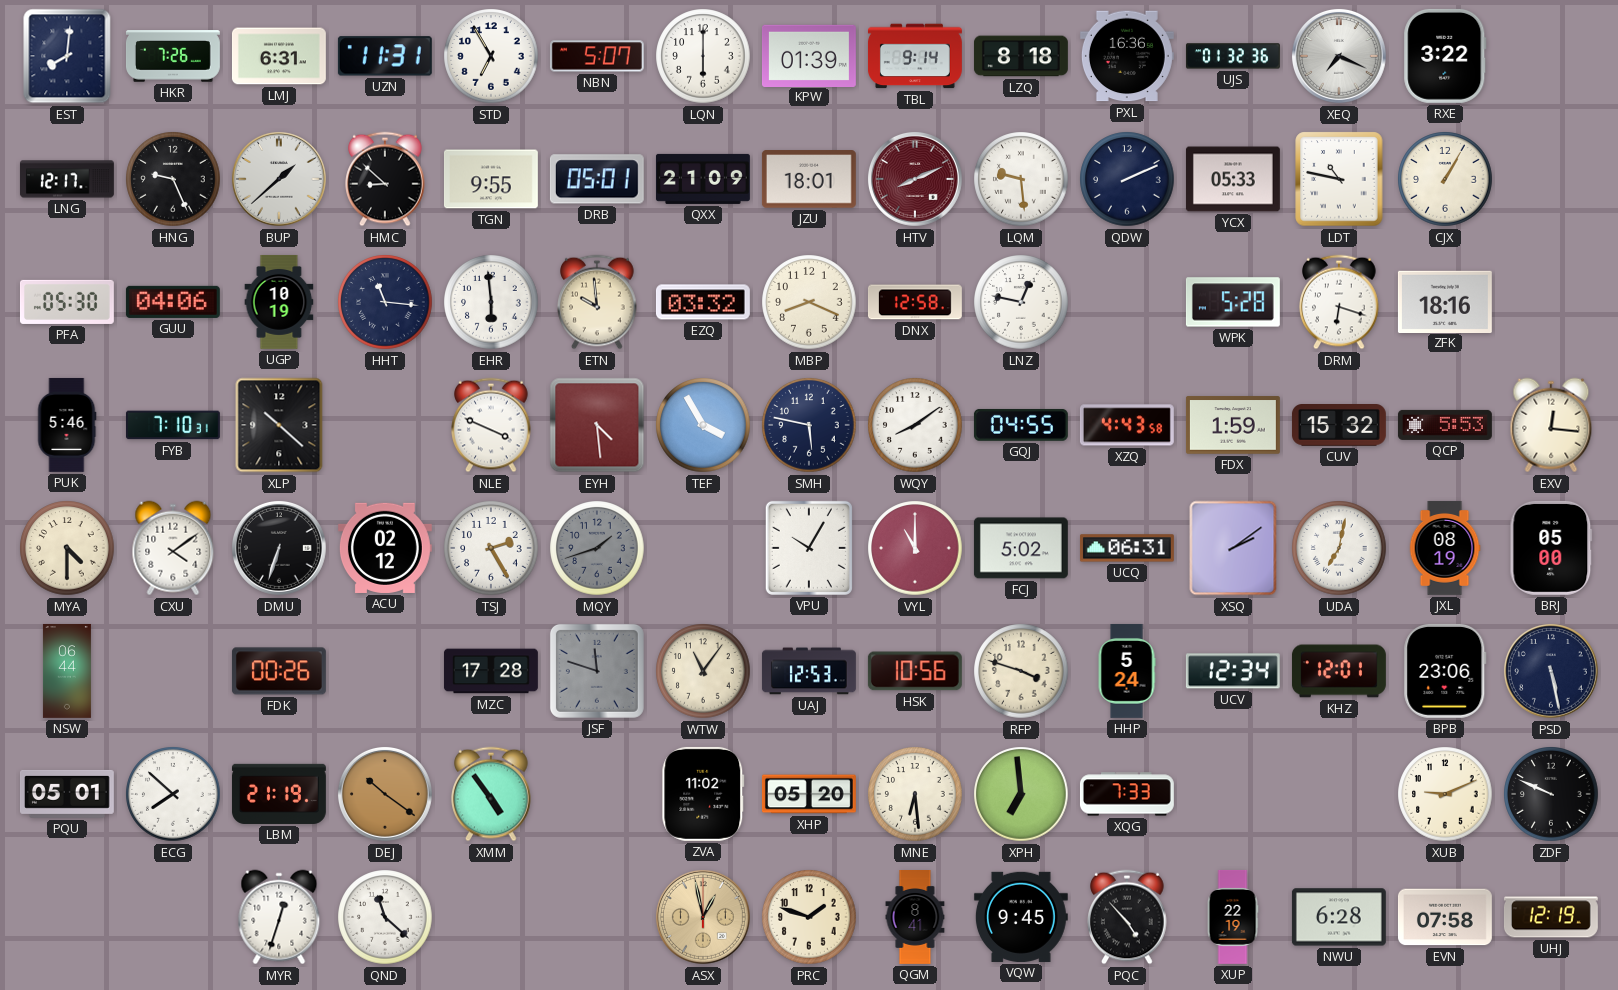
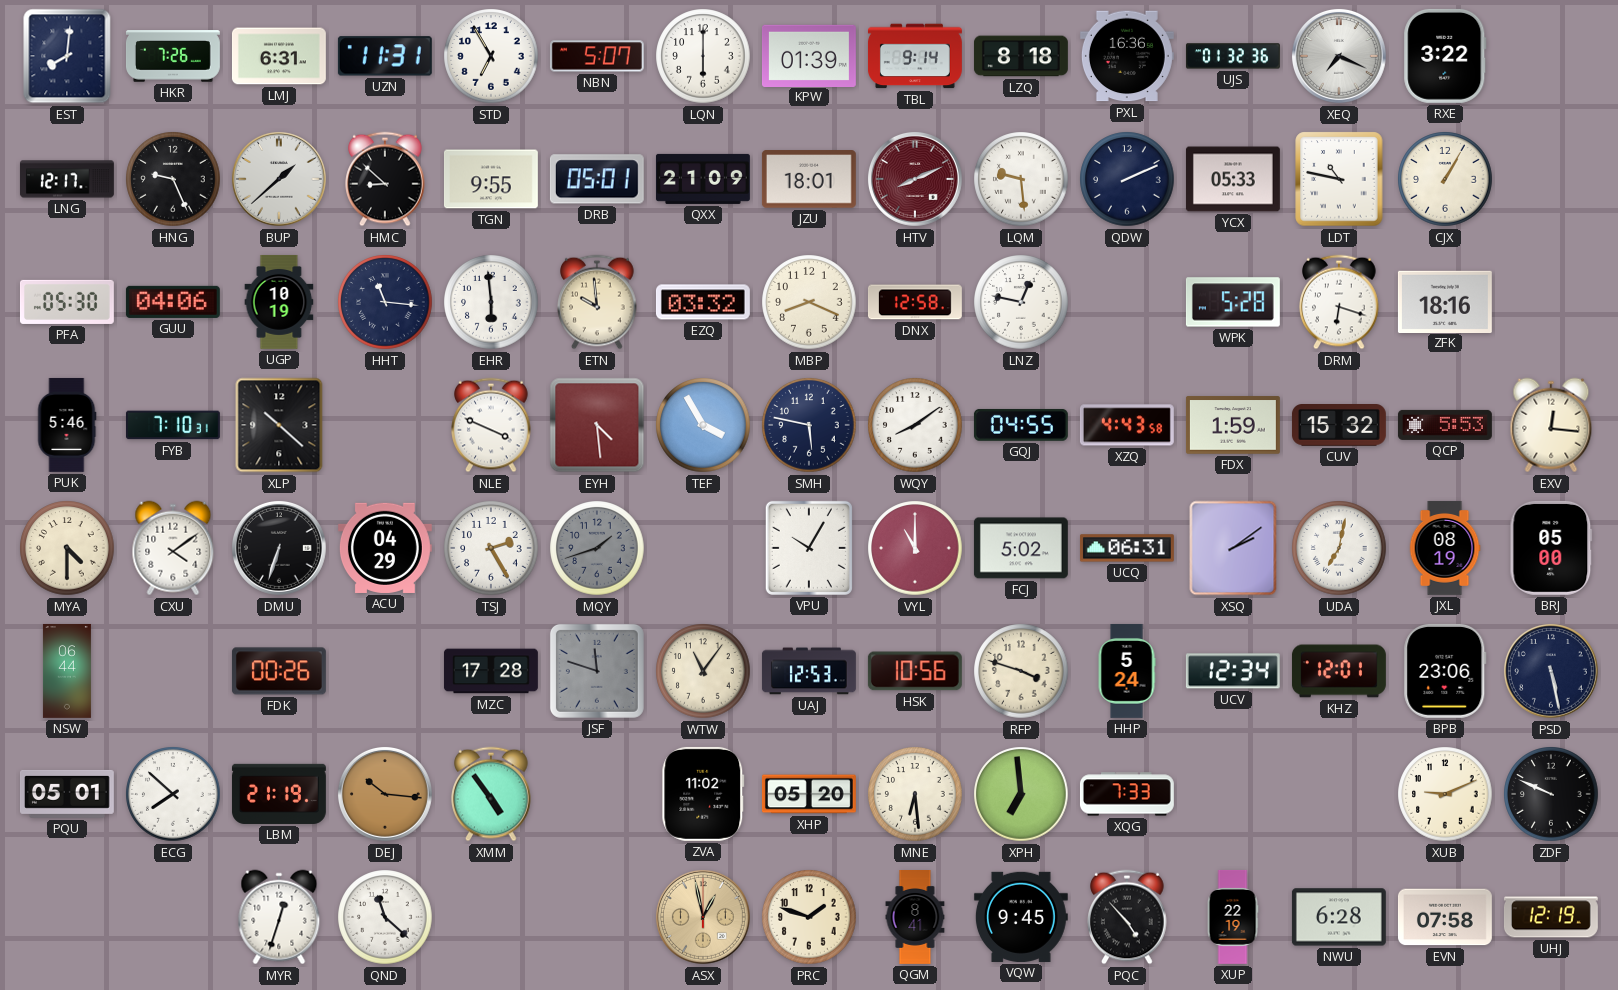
ACU: 02:12 -> 04:29 (385, 548)
DEJ: 10:21 -> 10:16 (385, 794)
